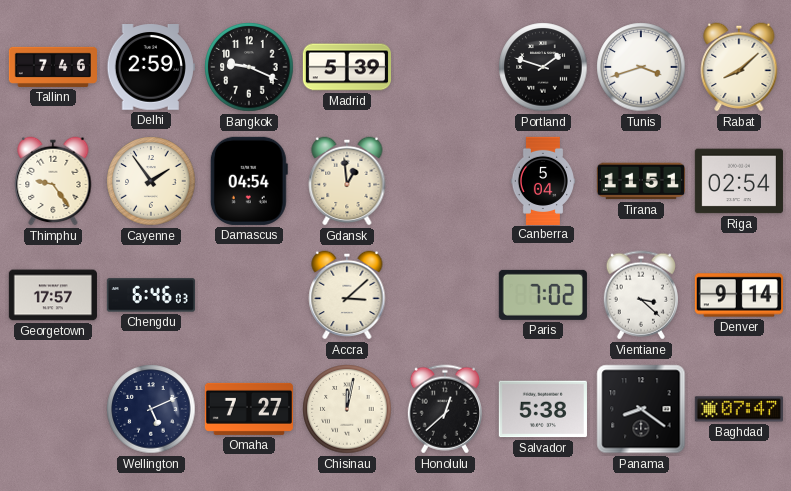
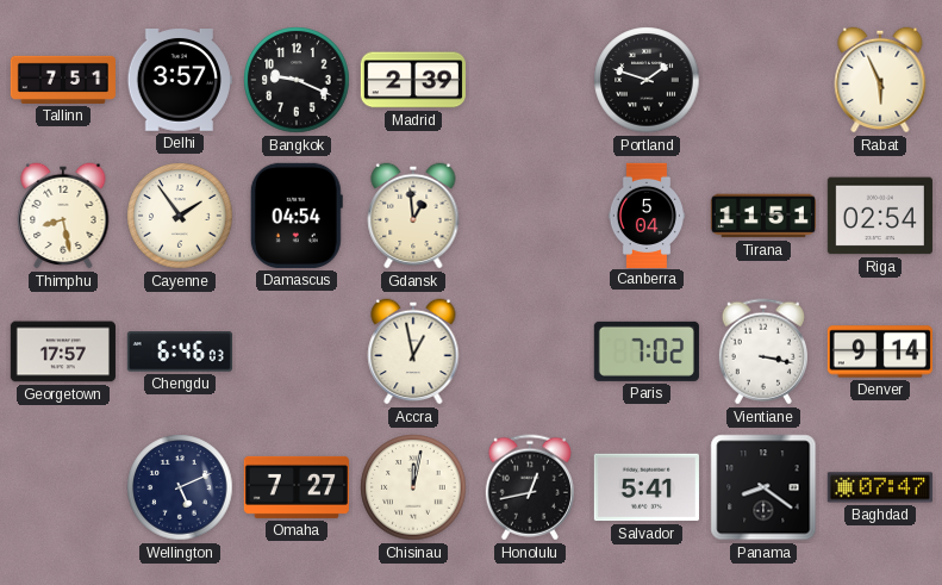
Tallinn: 7:46 -> 7:51 (62, 80)
Delhi: 2:59 -> 3:57 (180, 81)
Madrid: 5:39 -> 2:39 (413, 80)
Tunis: 3:42 -> none (641, 67)
Rabat: 8:08 -> 5:56 (880, 80)
Thimphu: 9:24 -> 8:28 (63, 216)
Accra: 3:08 -> 12:58 (413, 351)
Vientiane: 3:22 -> 3:17 (763, 351)
Honolulu: 12:38 -> 12:43 (530, 487)
Salvador: 5:38 -> 5:41 (647, 487)
